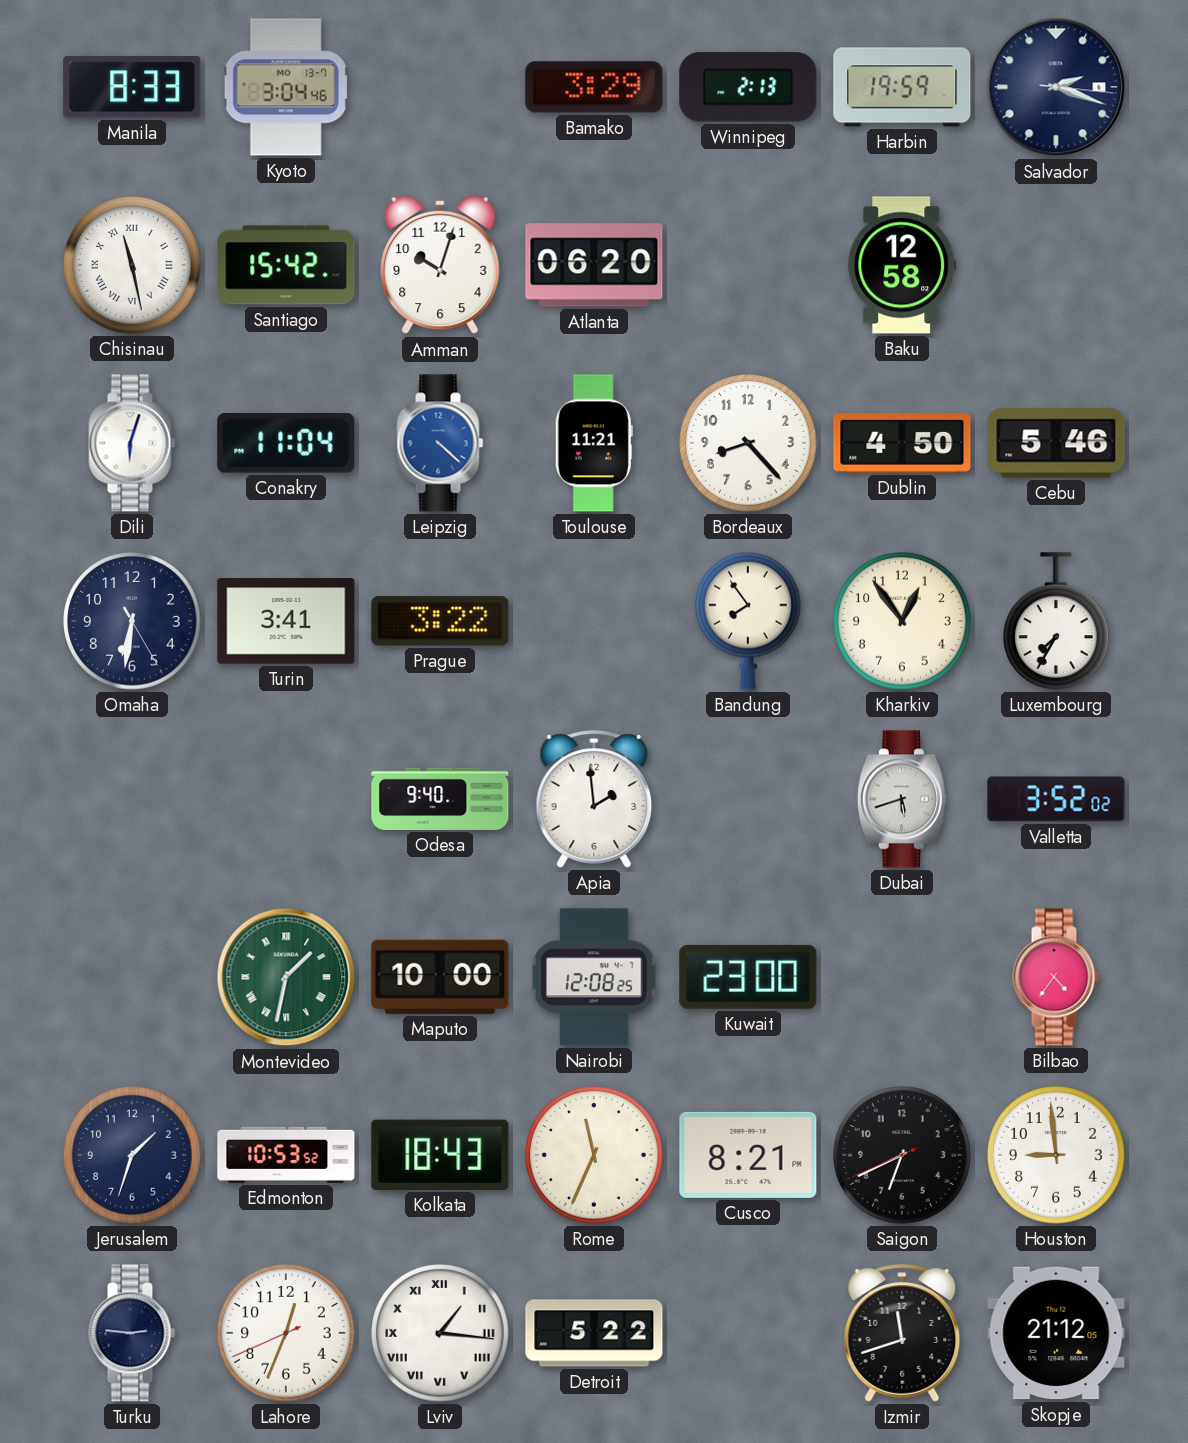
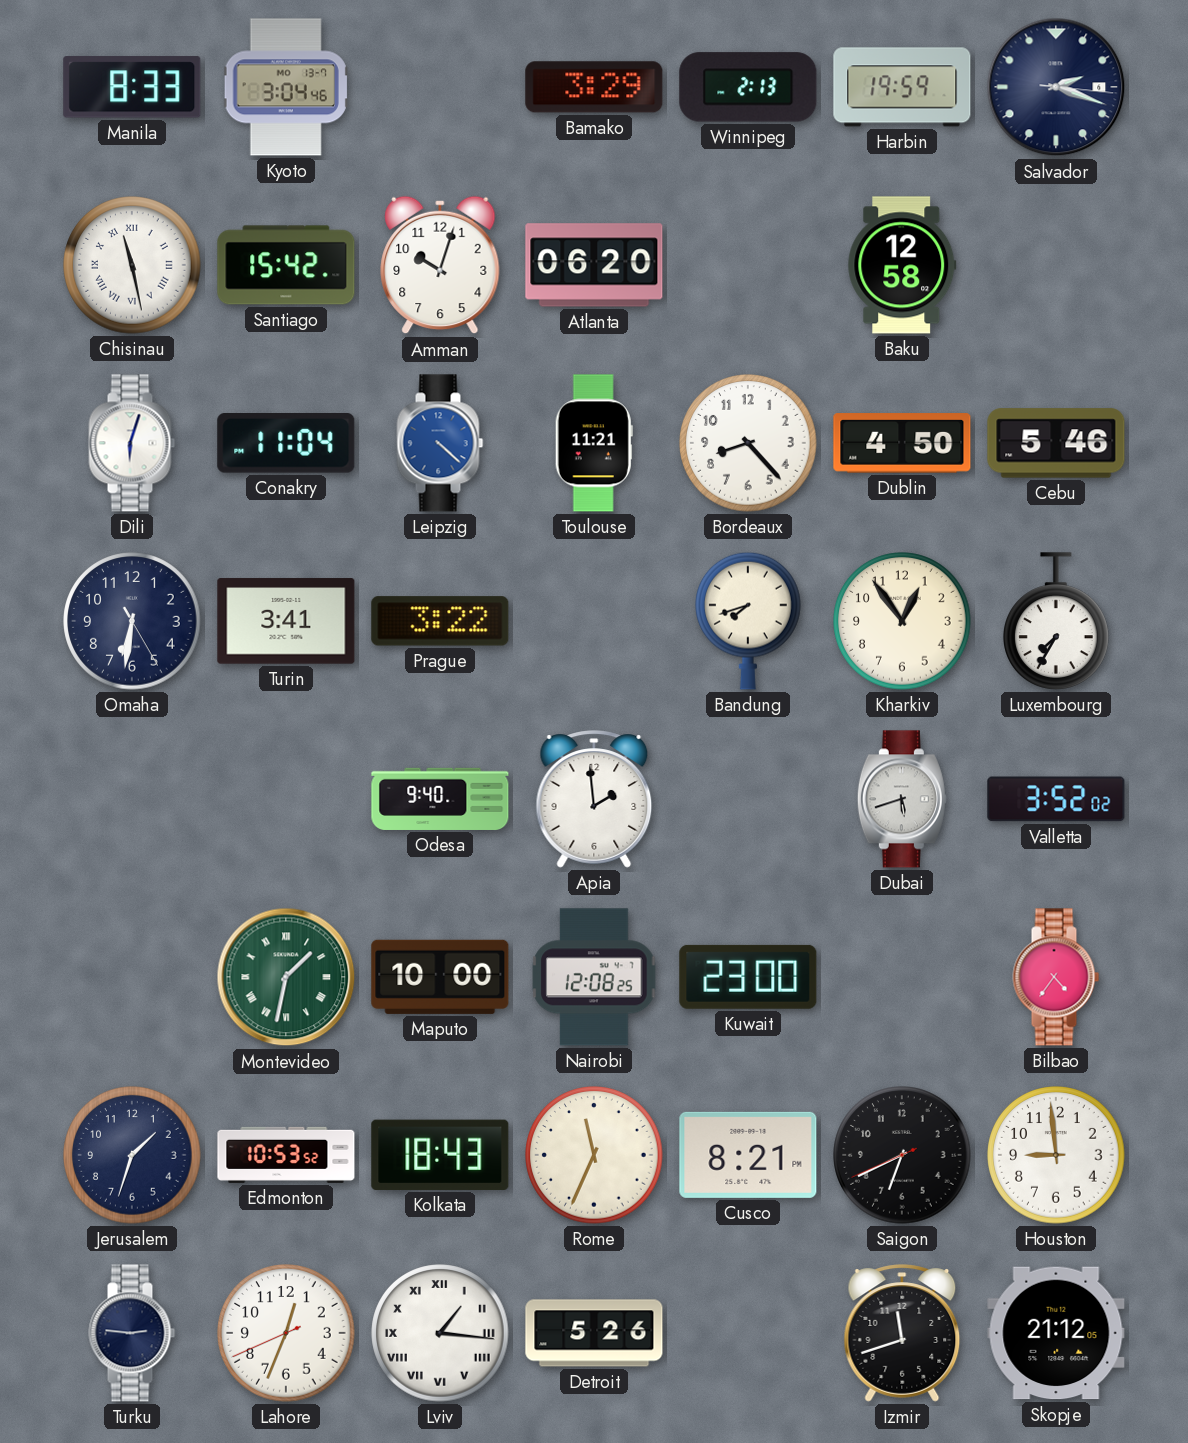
Bandung: 7:54 -> 7:42 (749, 621)
Detroit: 5:22 -> 5:26 (594, 1333)
